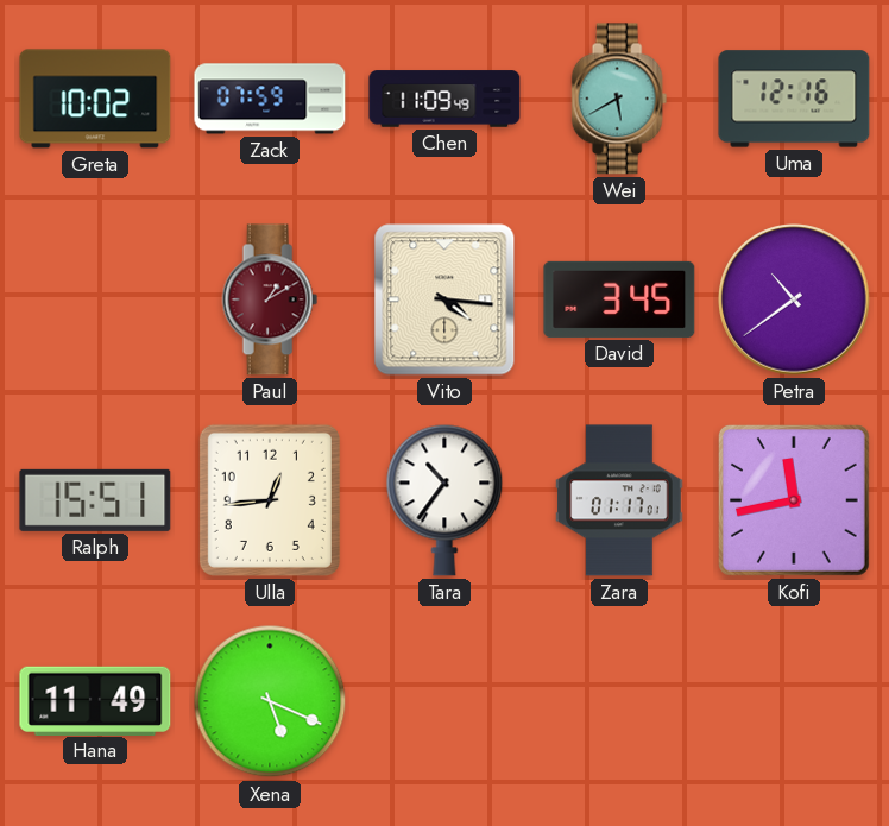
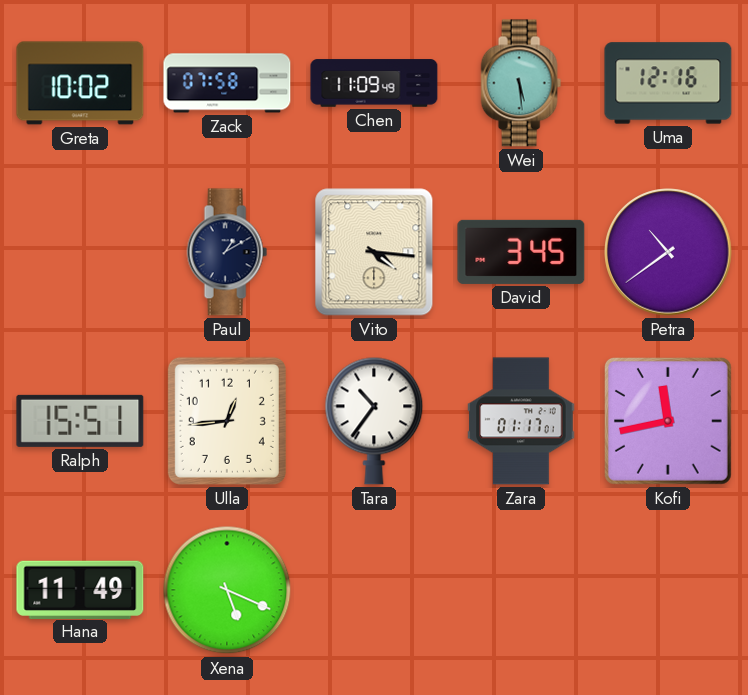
Zack: 07:59 -> 07:58 (227, 83)
Wei: 5:40 -> 5:29 (521, 83)
Paul dial: burgundy -> navy (227, 252)
